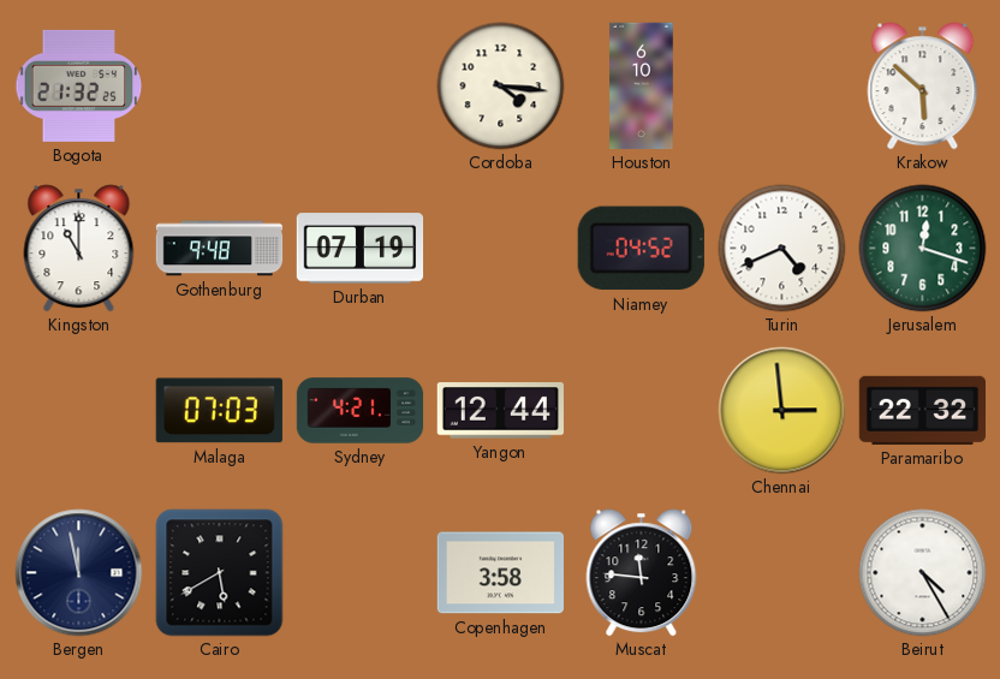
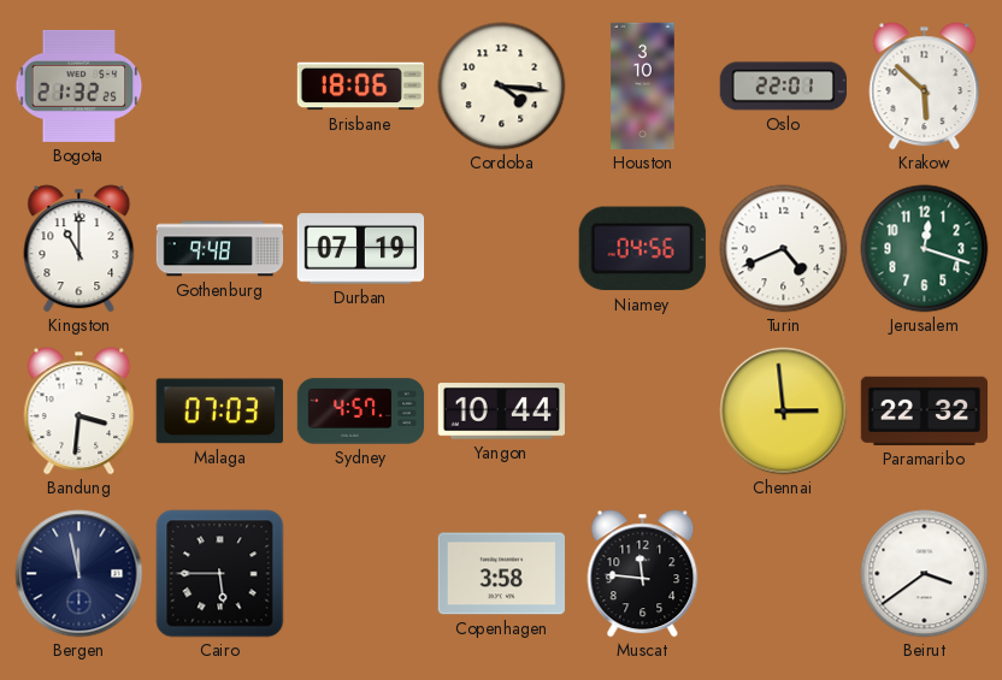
Brisbane: none -> 18:06 (361, 87)
Houston: 6:10 -> 3:10 (643, 87)
Oslo: none -> 22:01 (783, 87)
Niamey: 04:52 -> 04:56 (642, 249)
Bandung: none -> 3:31 (79, 412)
Sydney: 4:21 -> 4:57 (361, 412)
Yangon: 12:44 -> 10:44 (501, 412)
Cairo: 5:40 -> 5:45 (220, 574)
Beirut: 4:25 -> 3:39 (925, 574)
